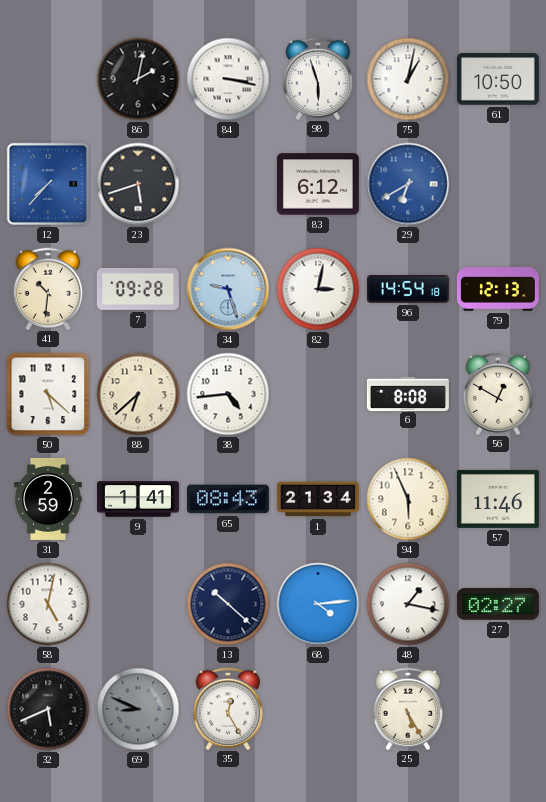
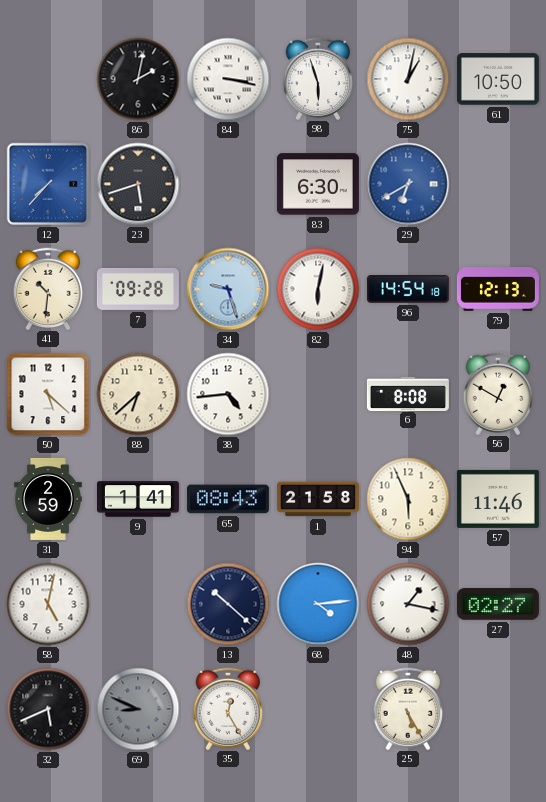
83: 6:12 -> 6:30 (318, 184)
82: 3:02 -> 6:02 (318, 289)
1: 21:34 -> 21:58 (318, 499)
